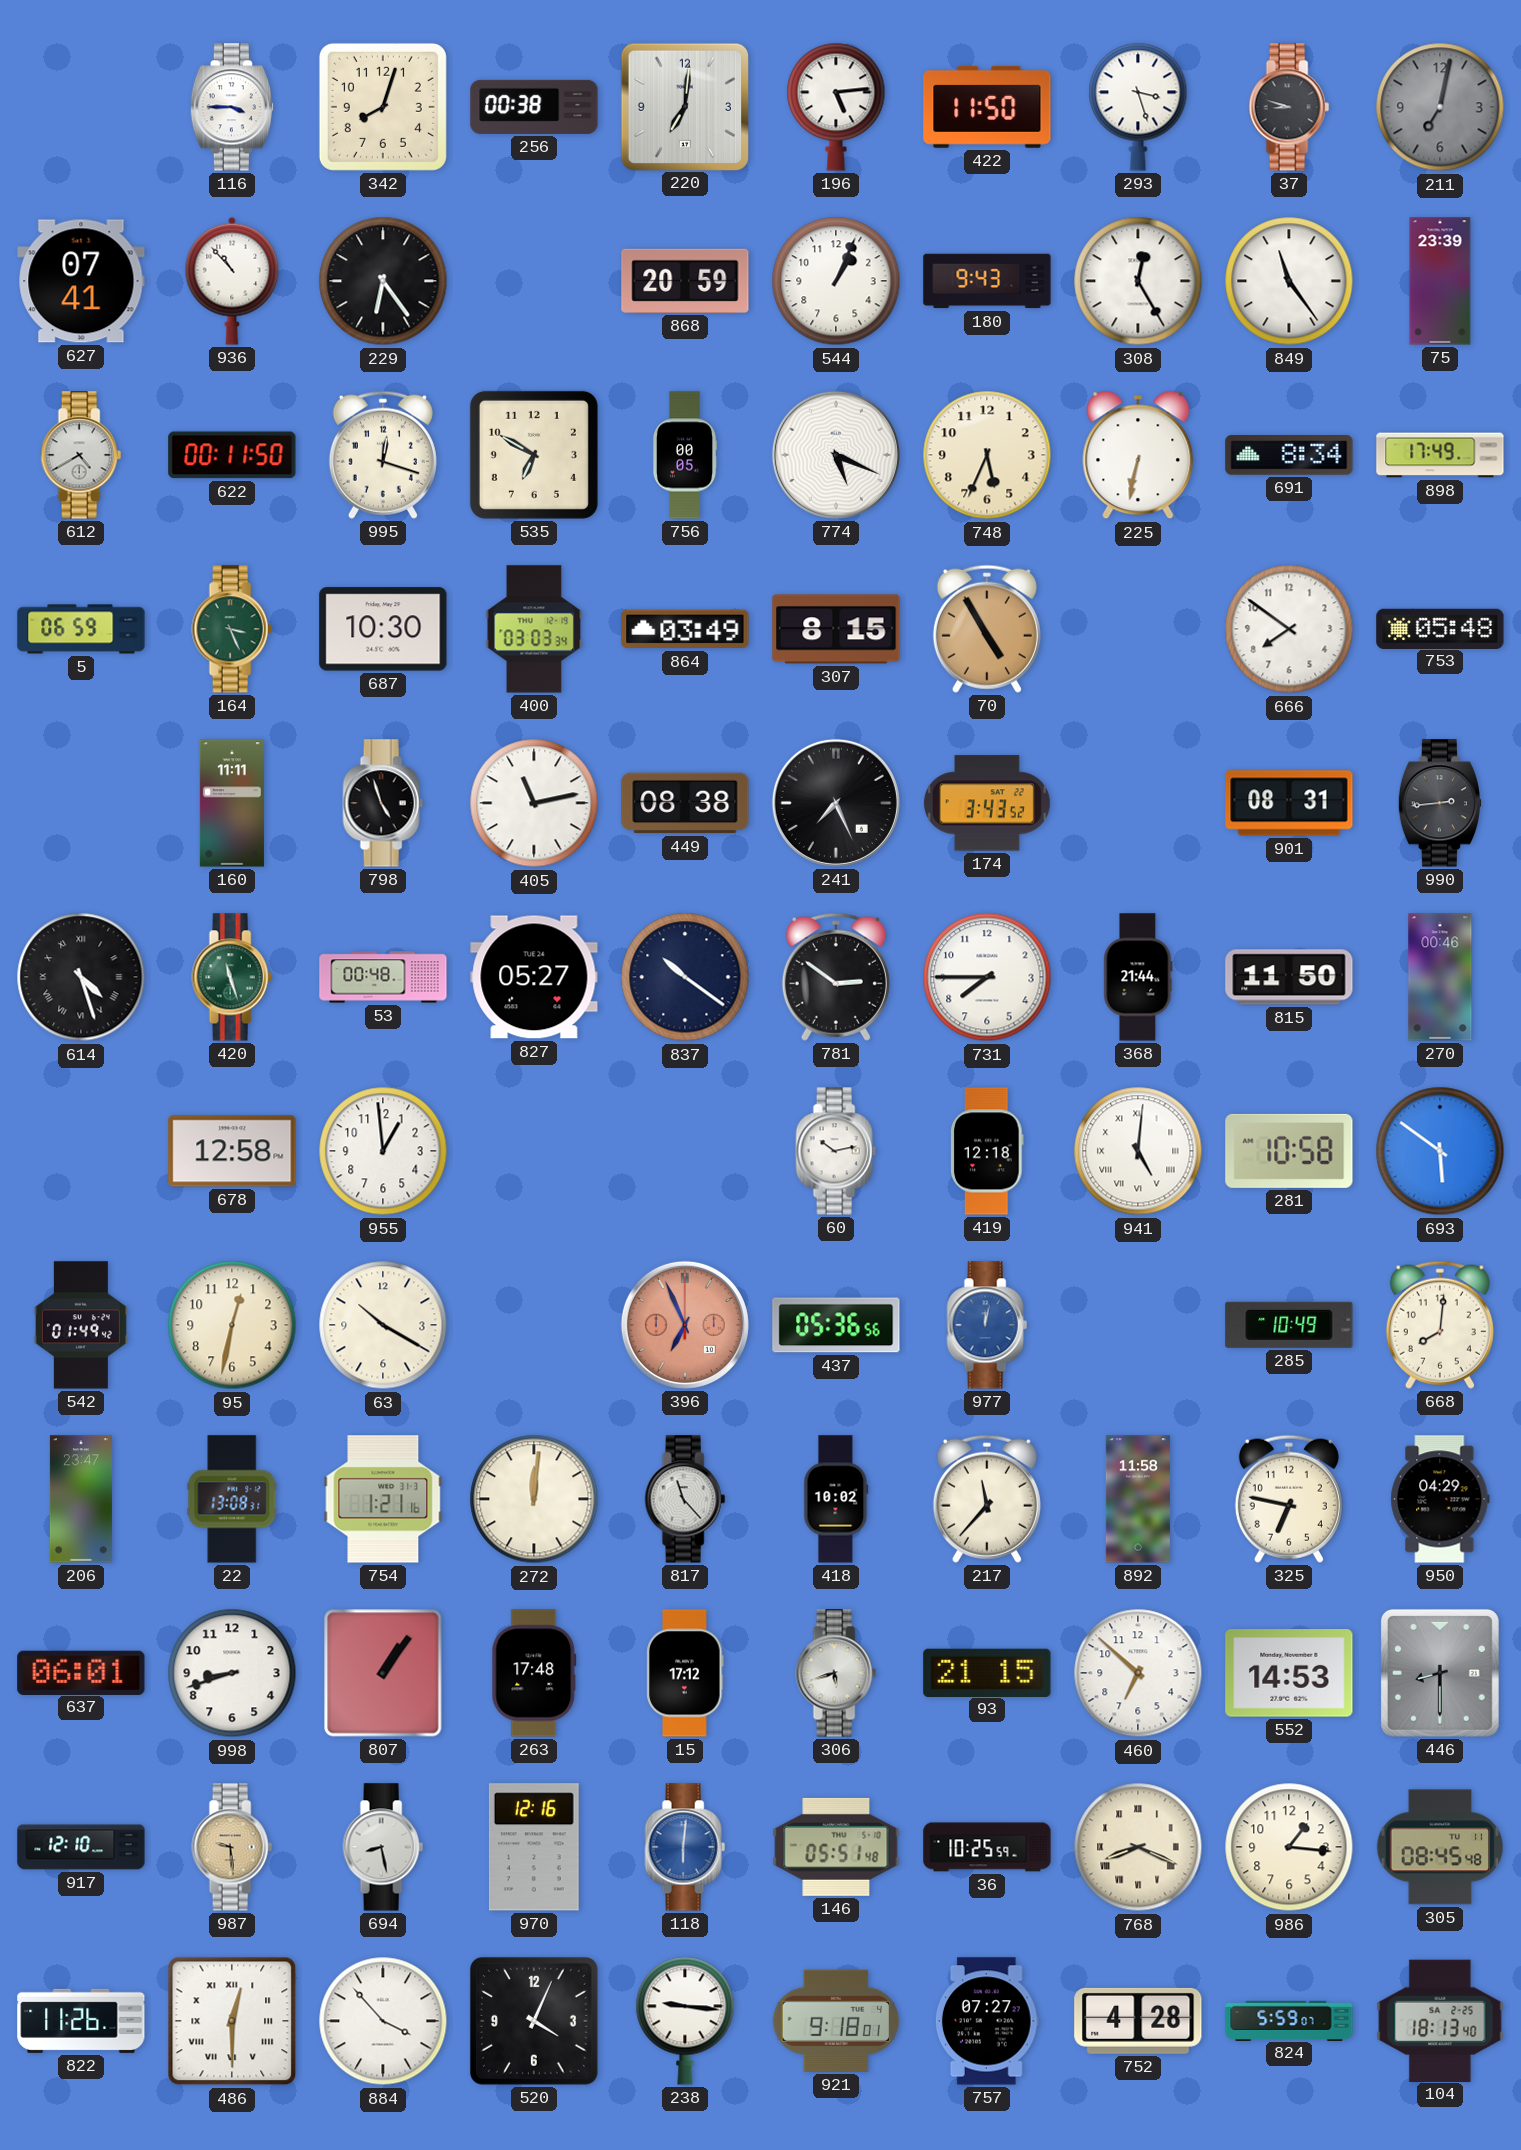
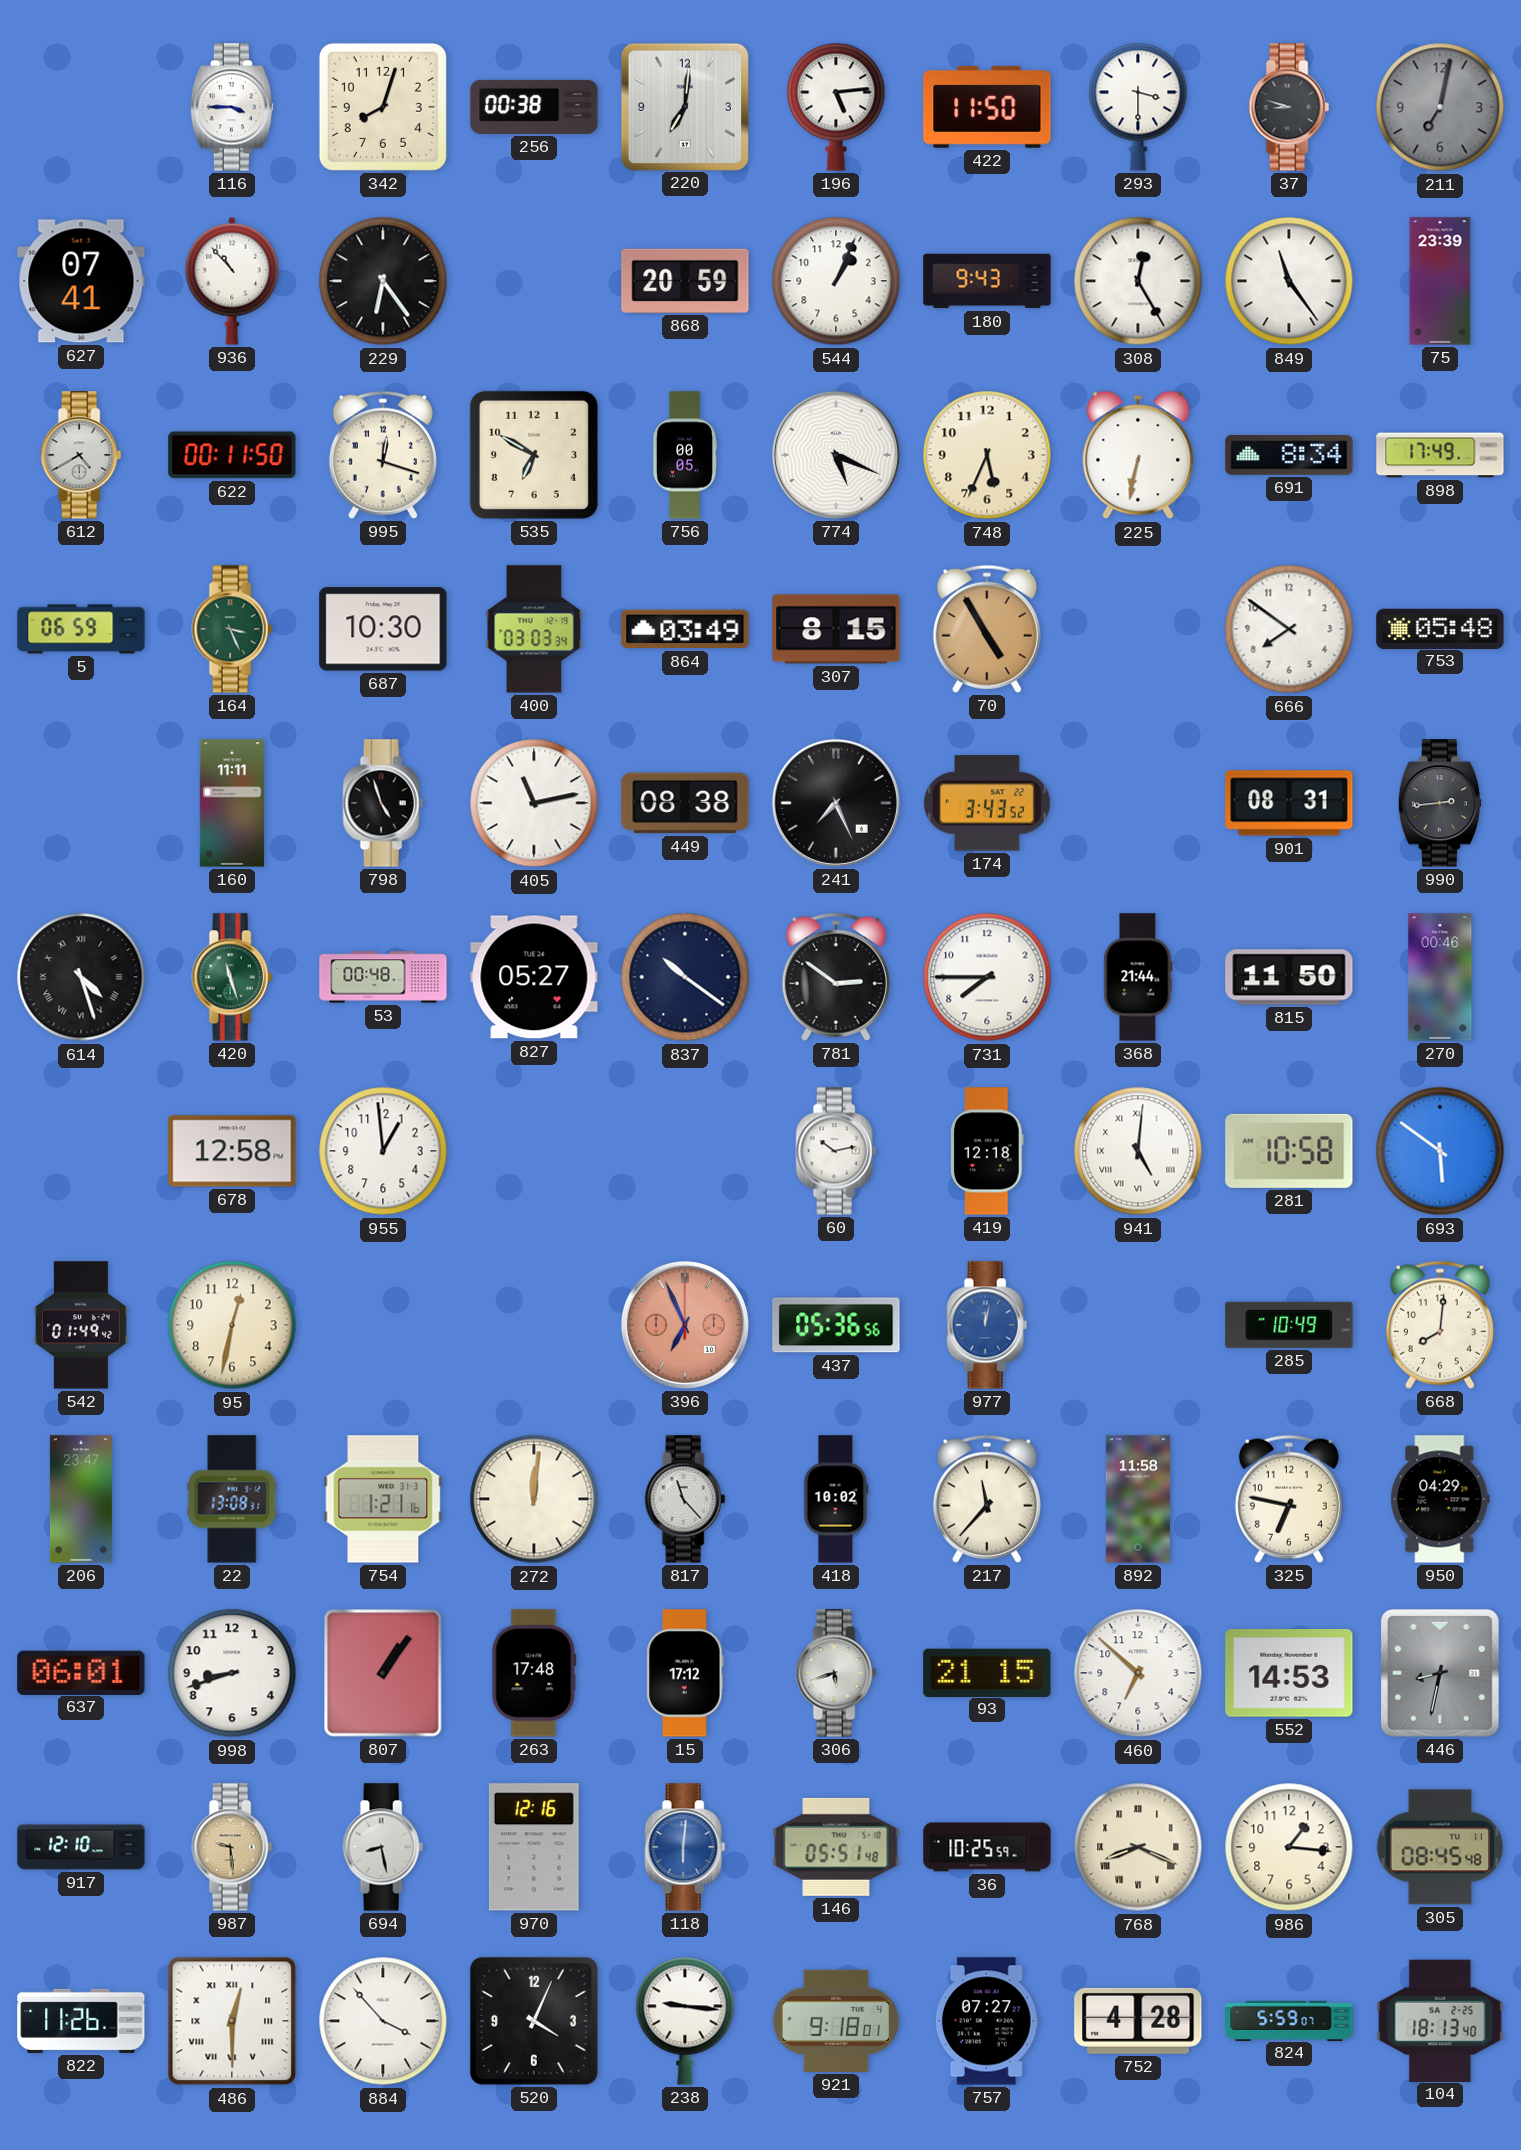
293: 3:27 -> 3:30 (1138, 107)
63: 10:20 -> none (383, 1325)
446: 8:30 -> 8:32 (1440, 1673)
